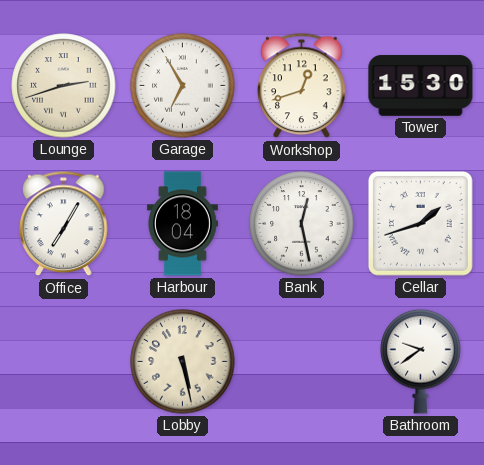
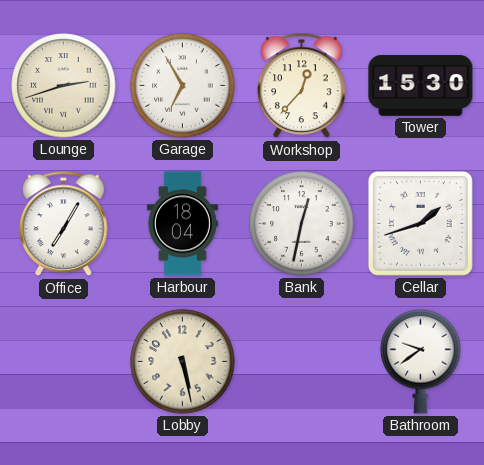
Workshop: 12:42 -> 12:37 (302, 86)
Bank: 12:28 -> 12:32 (302, 224)
